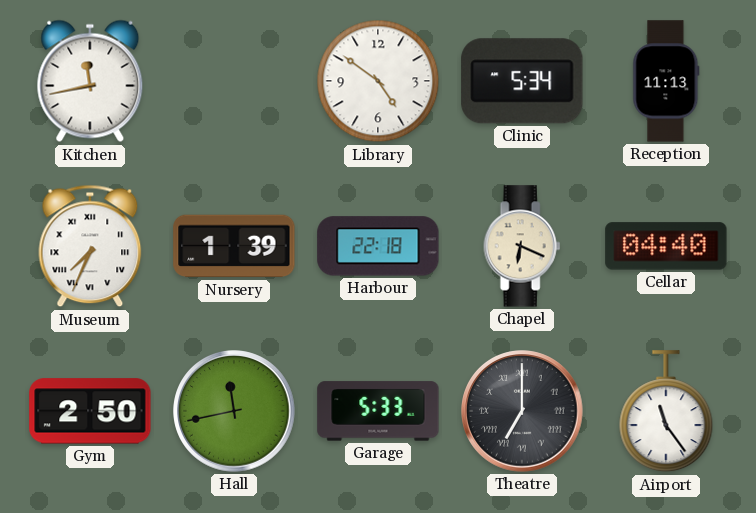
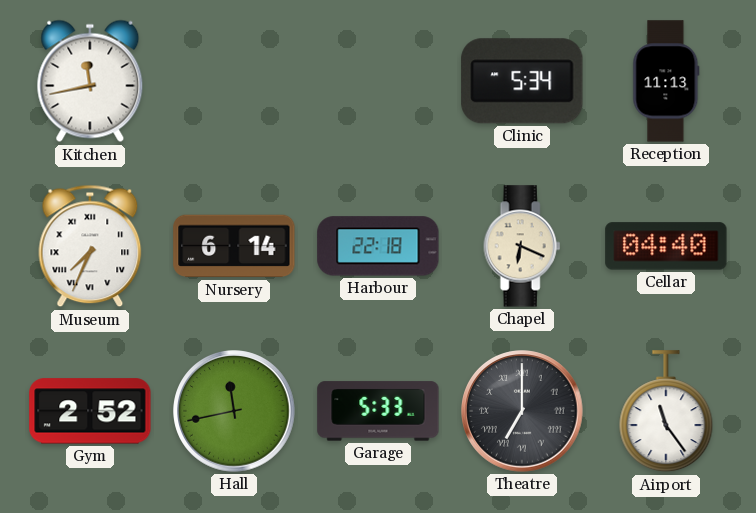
Library: 4:51 -> none (378, 81)
Nursery: 1:39 -> 6:14 (234, 246)
Gym: 2:50 -> 2:52 (90, 411)
